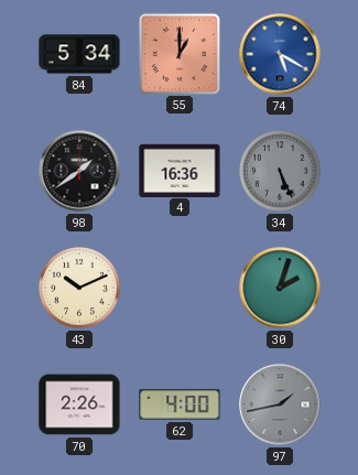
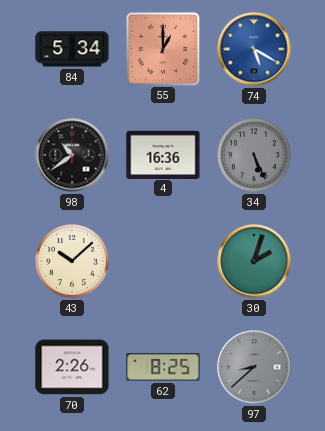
98: 1:39 -> 10:39 (72, 155)
43: 10:11 -> 10:08 (73, 262)
62: 4:00 -> 8:25 (163, 367)
97: 1:43 -> 8:38 (254, 367)
